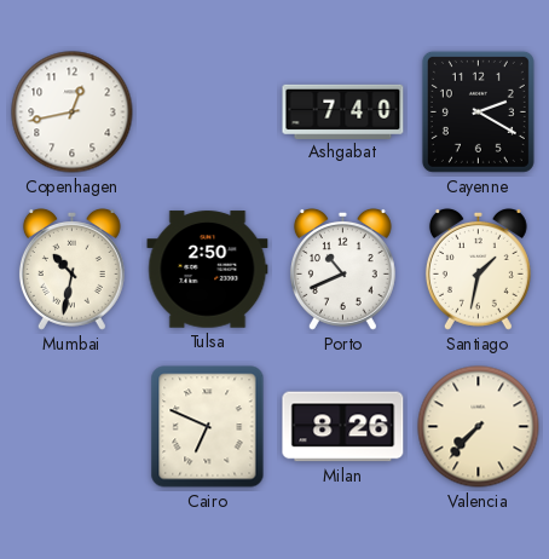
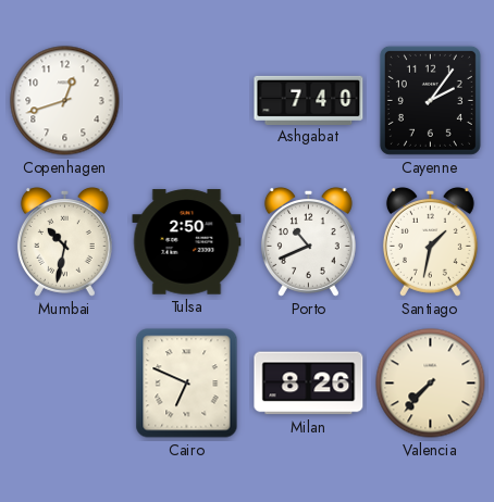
Copenhagen: 12:43 -> 12:42 (65, 101)
Cayenne: 2:20 -> 2:06 (430, 100)
